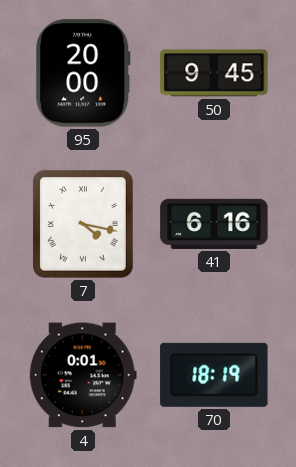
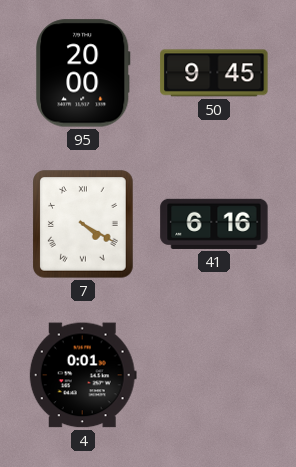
7: 4:17 -> 4:20 (84, 224)
70: 18:19 -> none (214, 375)
